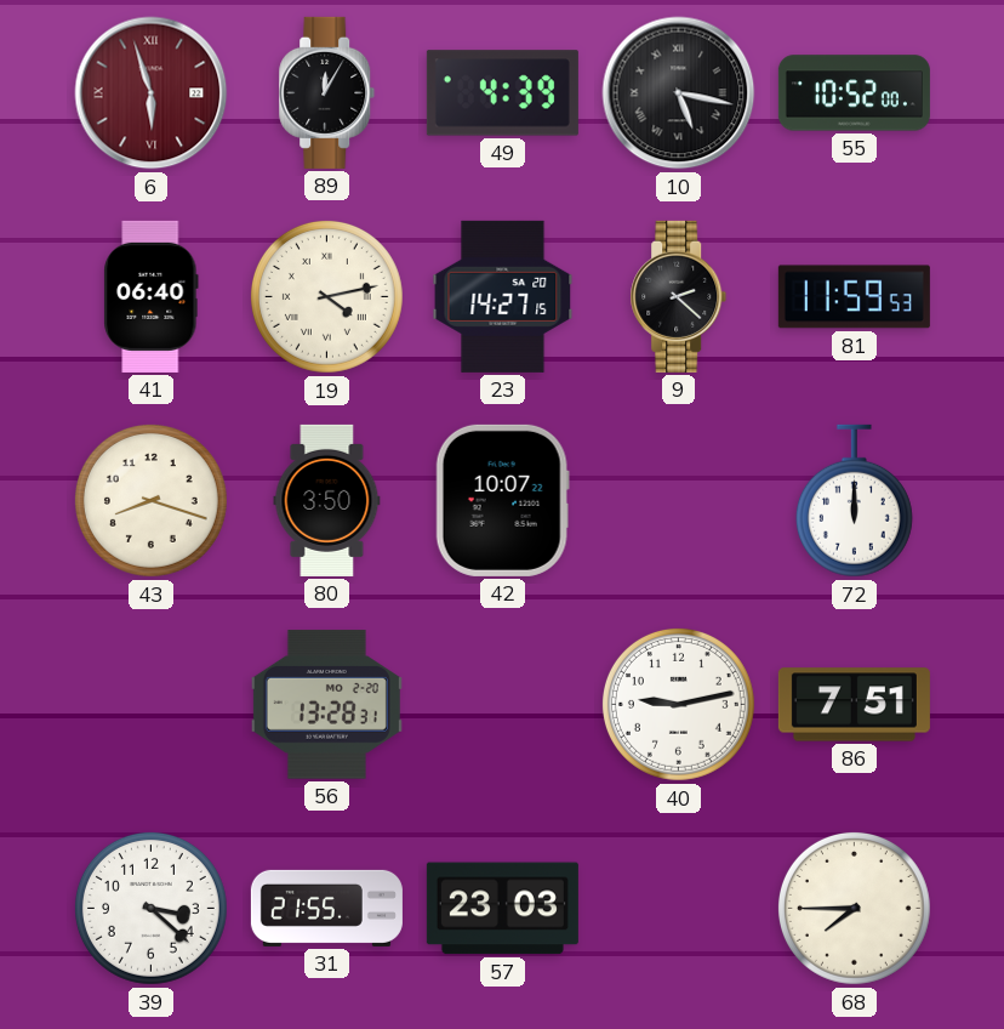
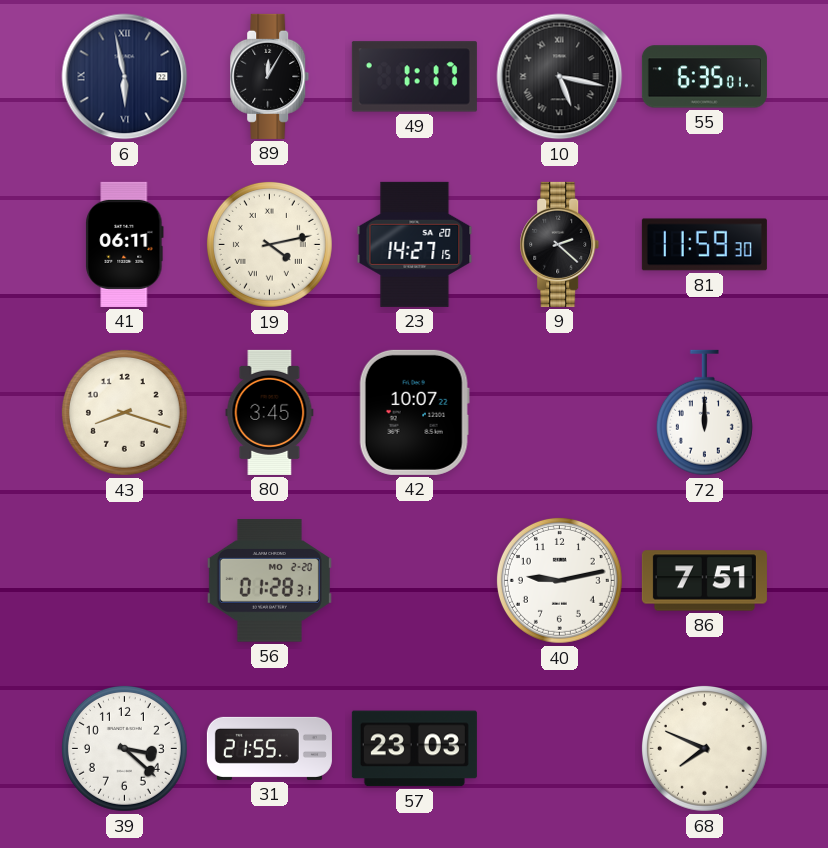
6: 5:57 -> 5:58 (125, 77)
6 dial: burgundy -> navy (125, 77)
49: 4:39 -> 1:17 (414, 77)
55: 10:52 -> 6:35 (704, 77)
41: 06:40 -> 06:11 (125, 244)
81: 11:59:53 -> 11:59:30 (704, 245)
80: 3:50 -> 3:45 (270, 412)
56: 13:28 -> 01:28 (269, 581)
68: 7:45 -> 7:49 (704, 748)
